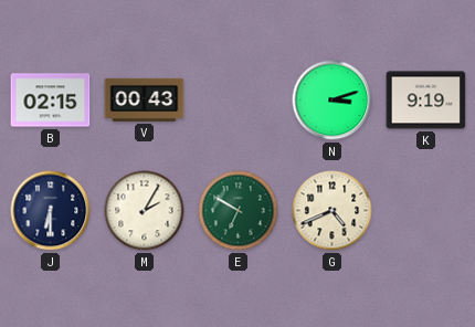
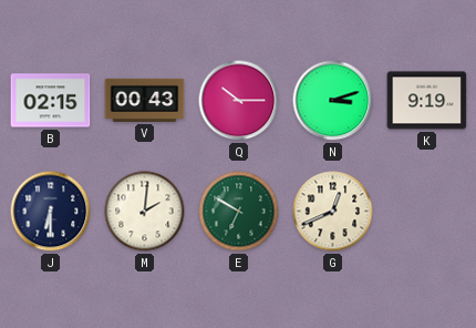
Q: none -> 10:15 (239, 101)
M: 2:05 -> 2:01 (145, 212)
G: 4:41 -> 12:41 (333, 212)
